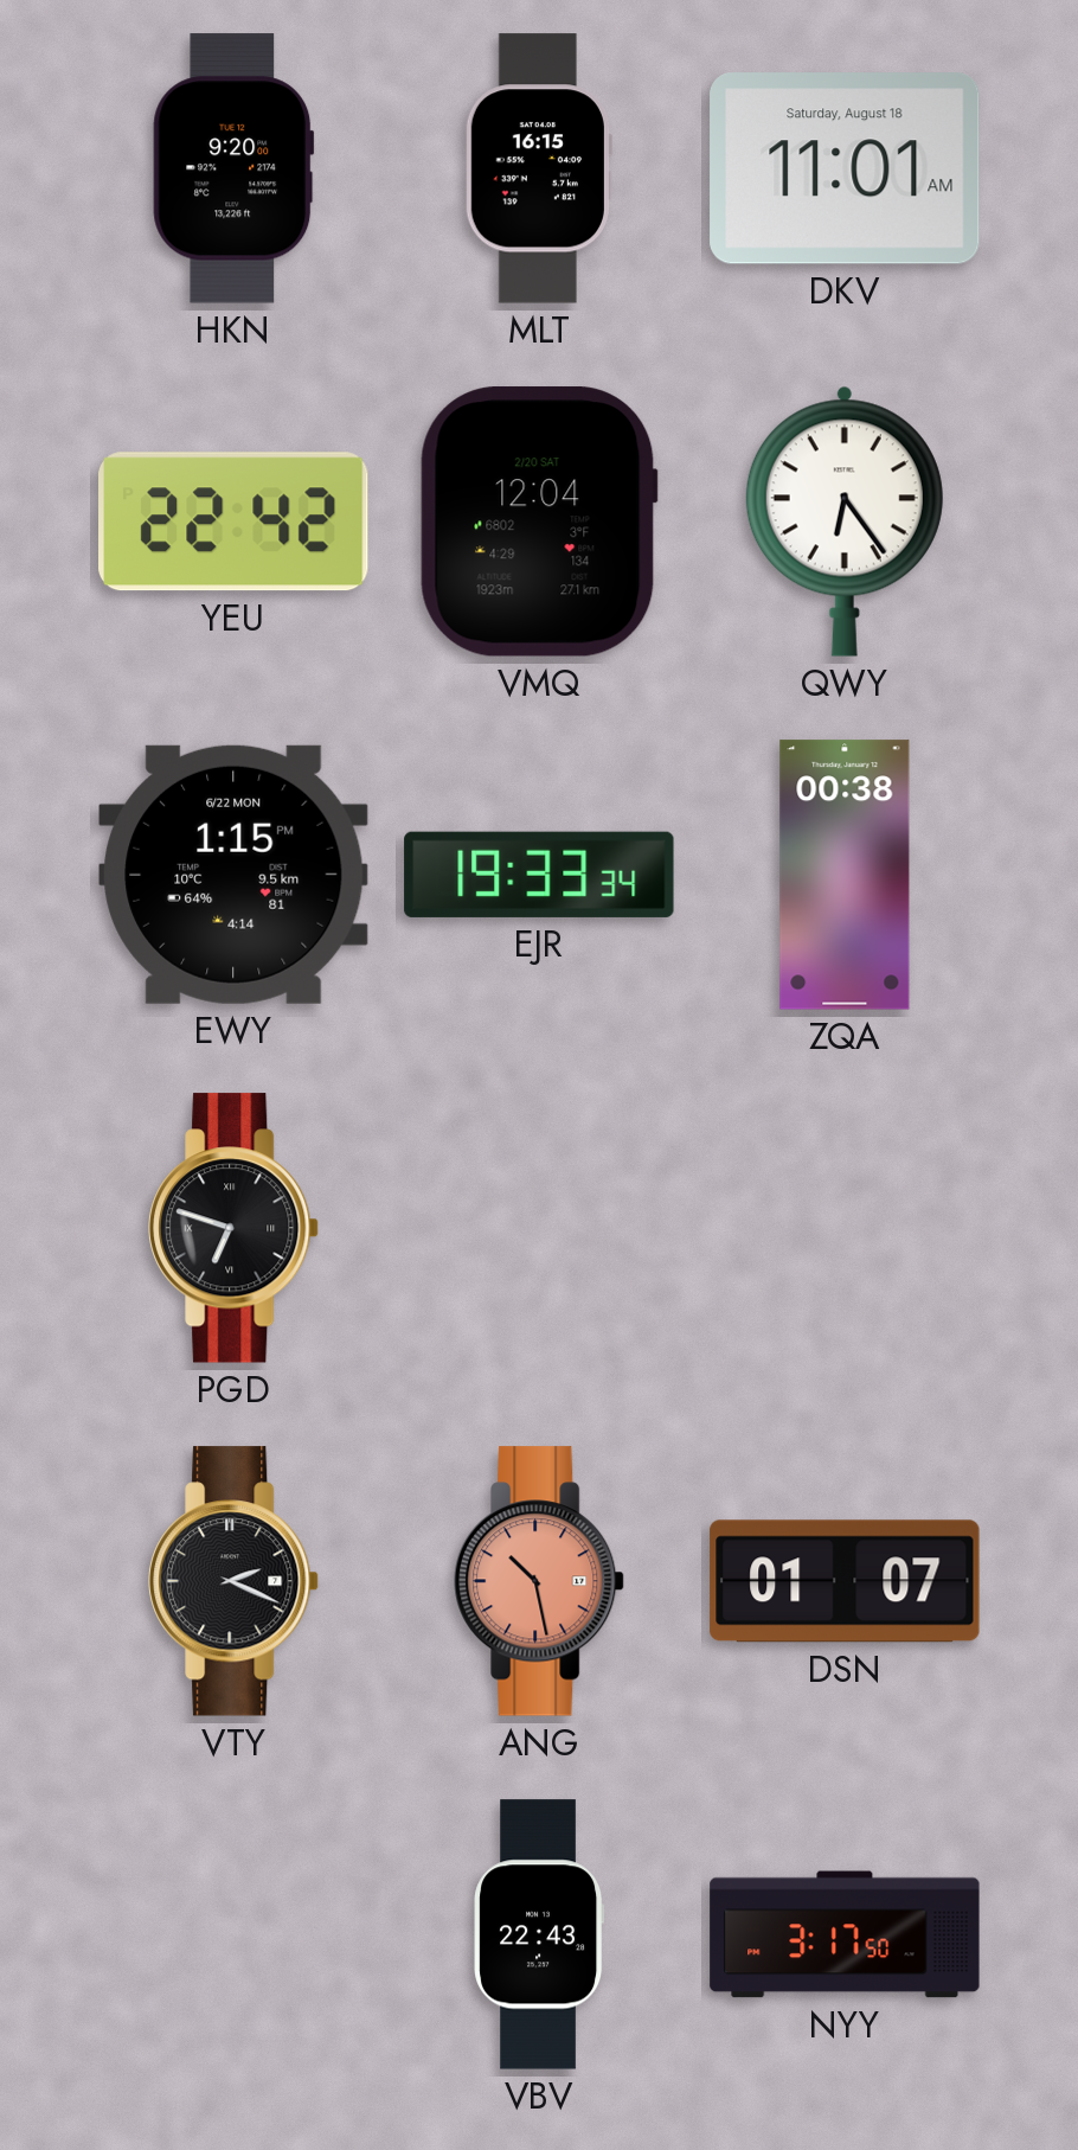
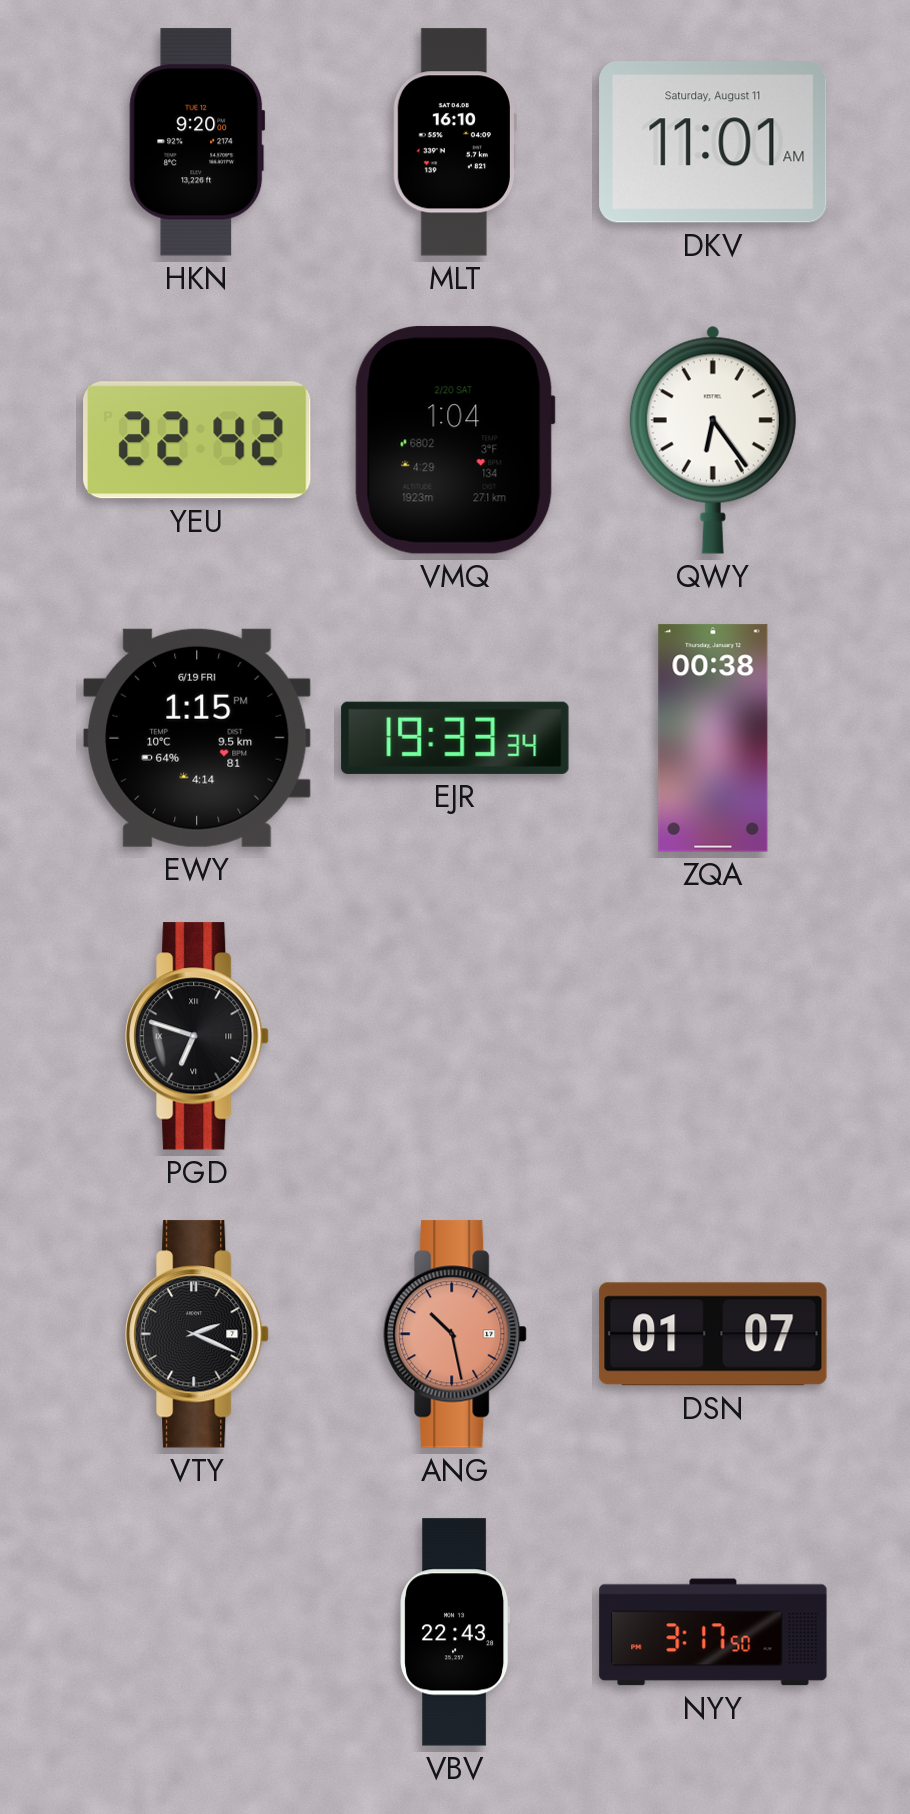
MLT: 16:15 -> 16:10 (454, 142)
DKV date: Saturday, August 18 -> Saturday, August 11 (713, 142)
VMQ: 12:04 -> 1:04 (455, 440)
EWY date: 6/22 MON -> 6/19 FRI (198, 738)
